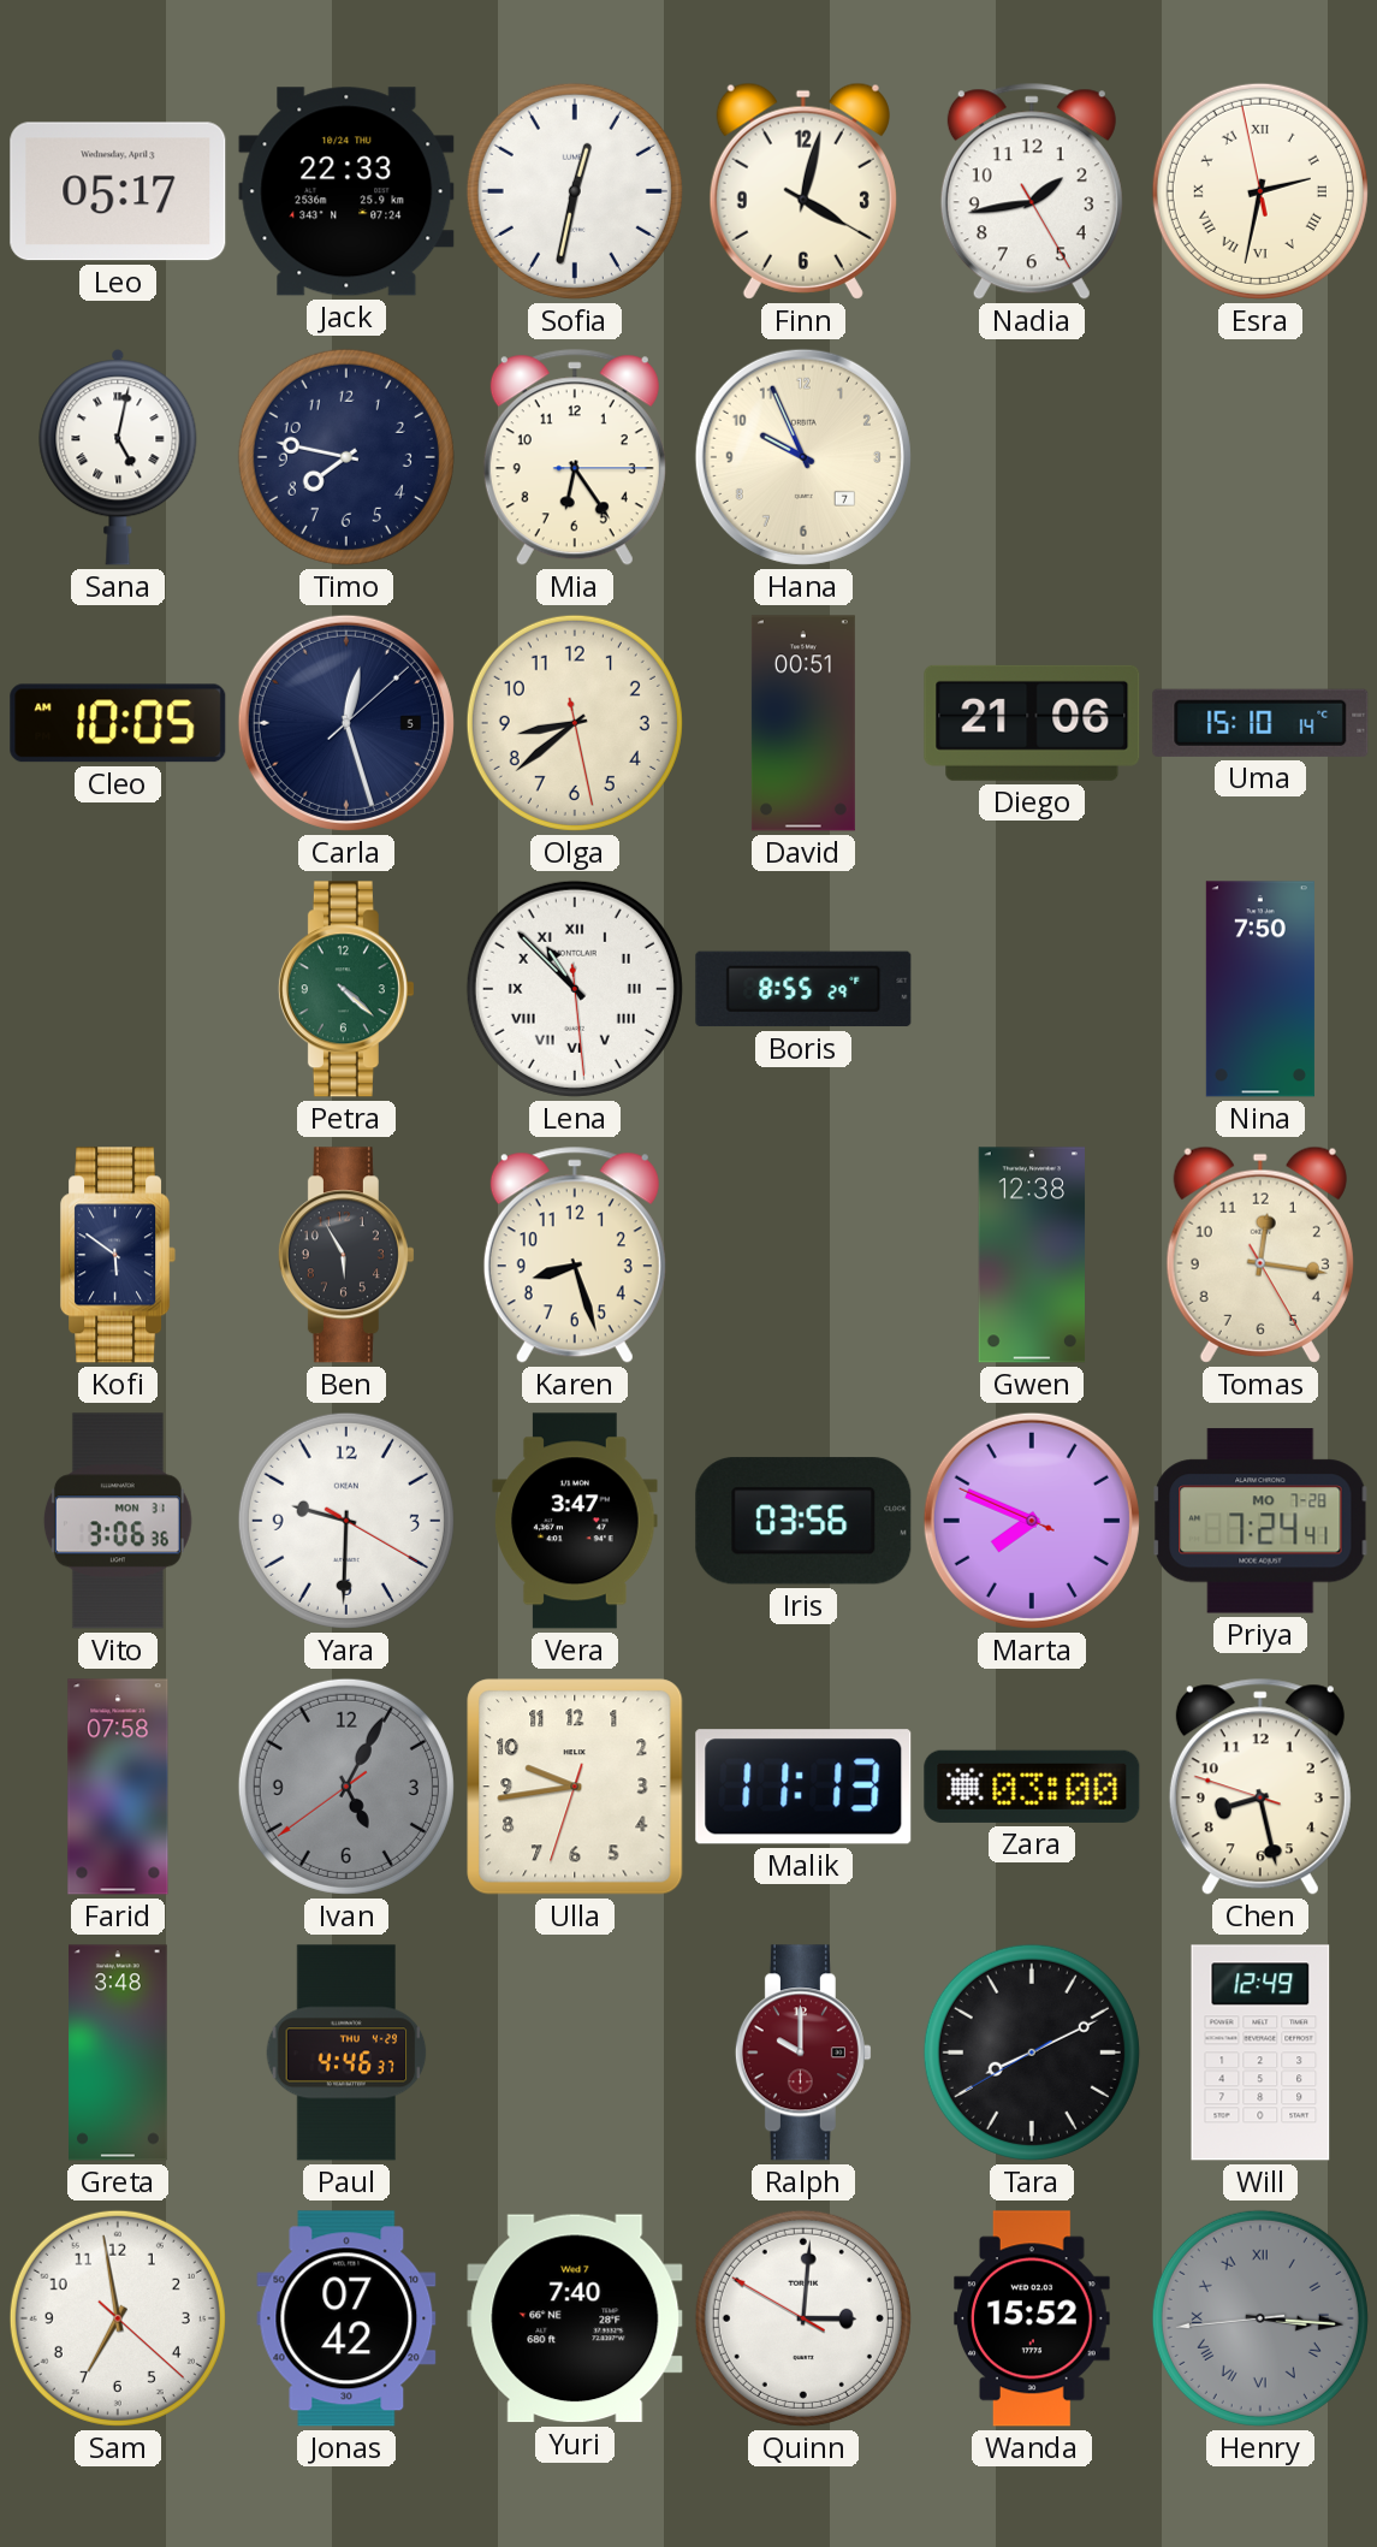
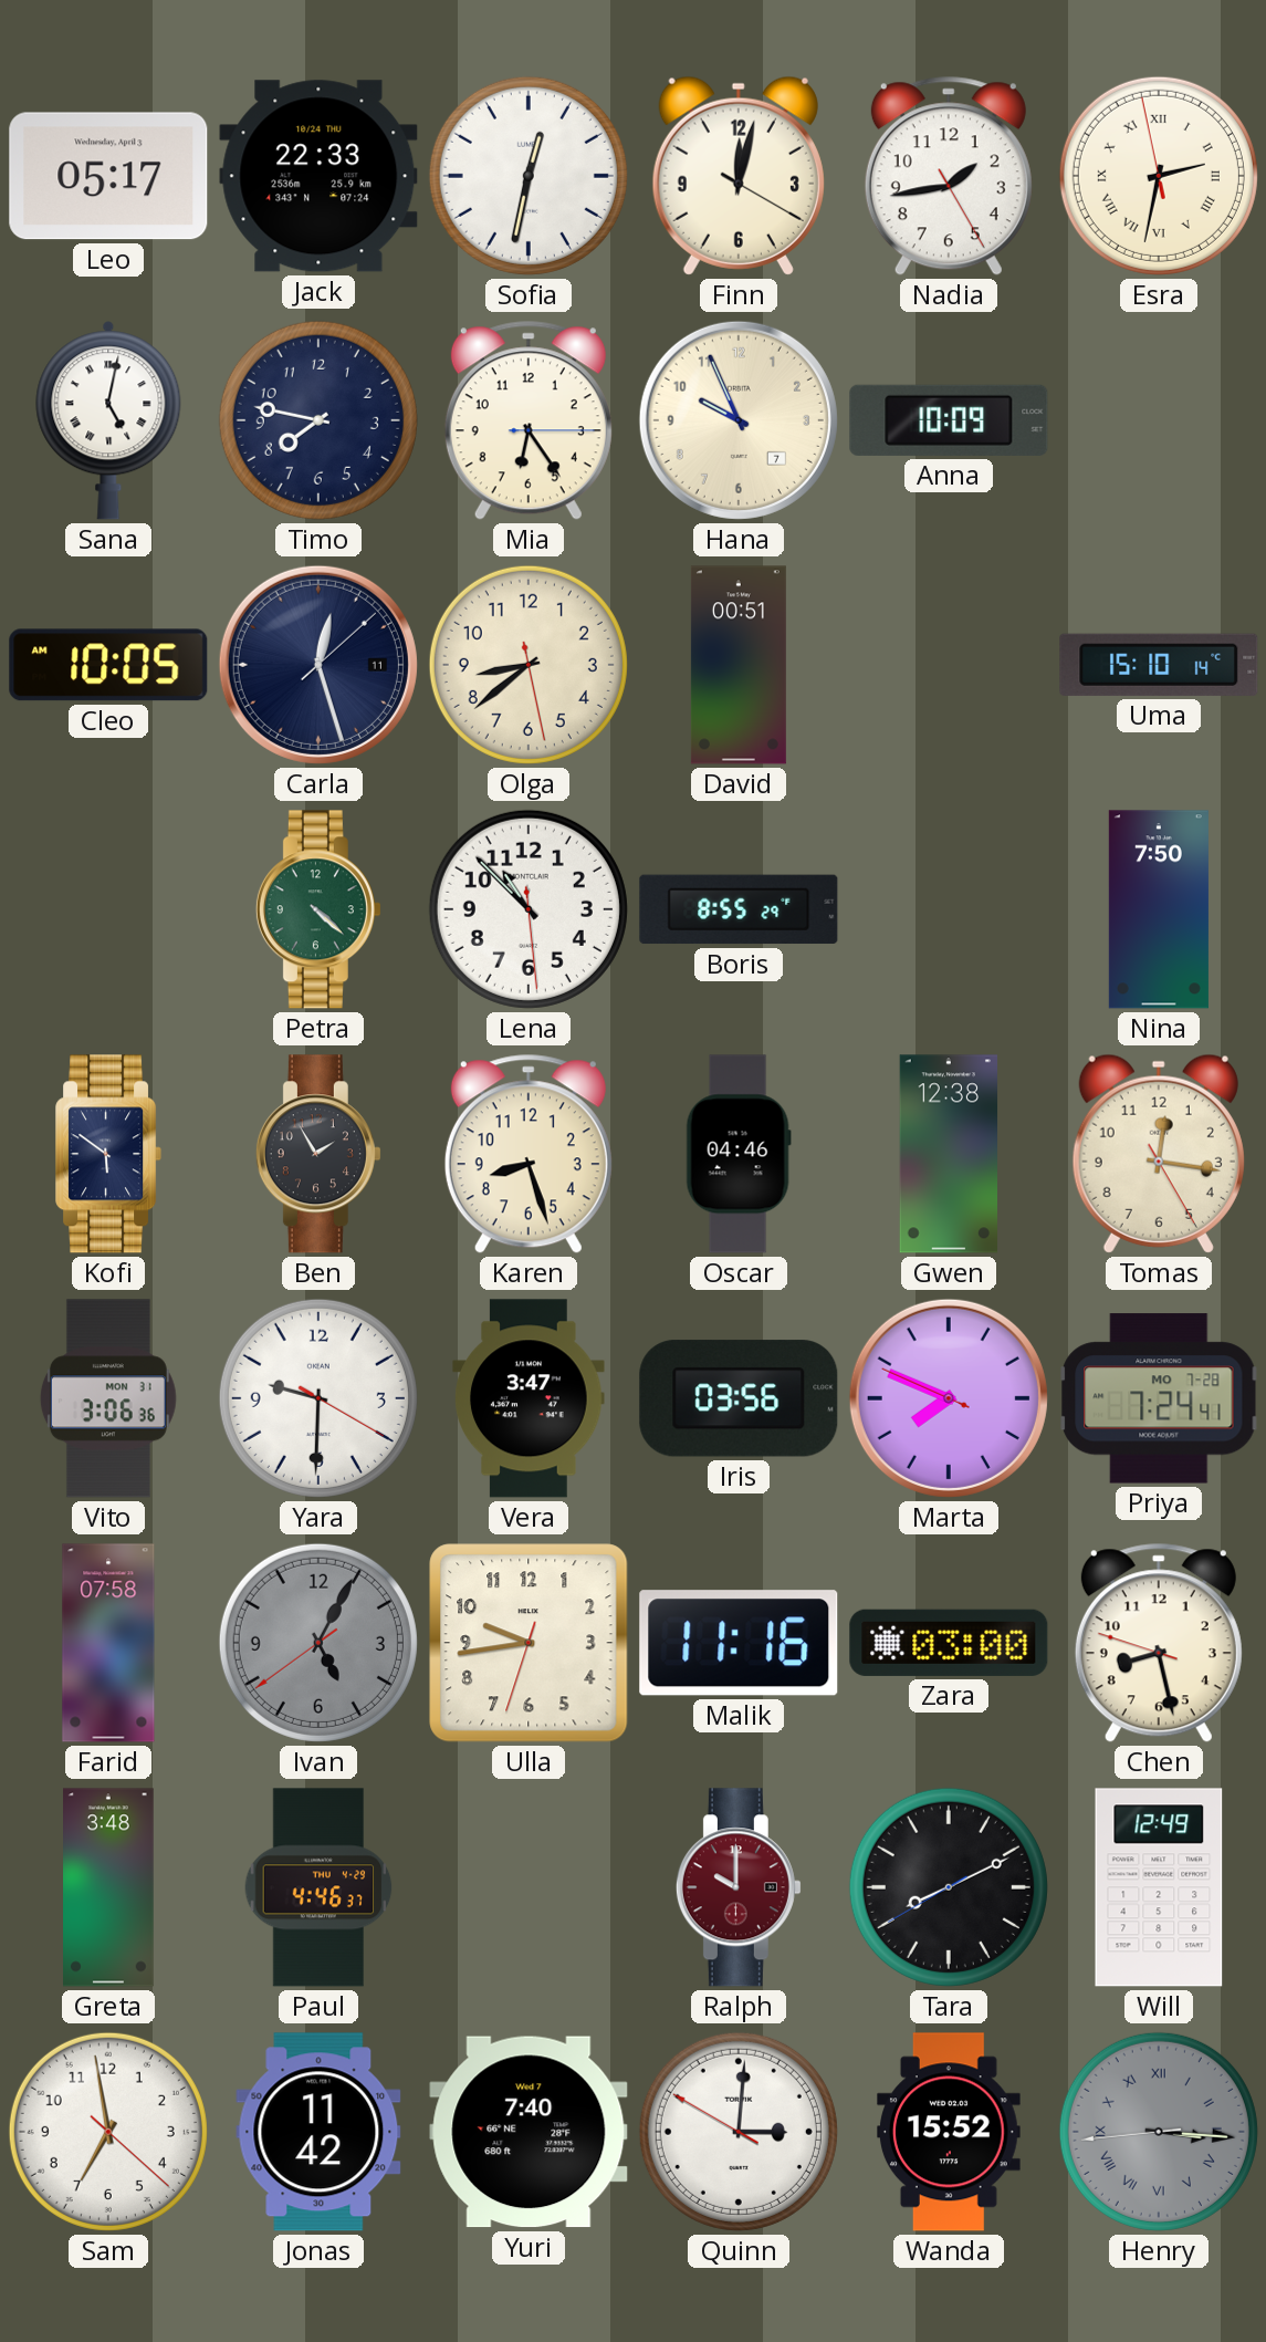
Finn: 4:02 -> 12:02 (739, 176)
Anna: none -> 10:09 (949, 420)
Carla date: 5 -> 11 (318, 665)
Diego: 21:06 -> none (1032, 723)
Lena numerals: Roman -> Arabic (529, 909)
Ben: 5:55 -> 1:55 (318, 1154)
Oscar: none -> 04:46 (739, 1154)
Malik: 11:13 -> 11:16 (739, 1643)
Jonas: 07:42 -> 11:42 (318, 2132)
